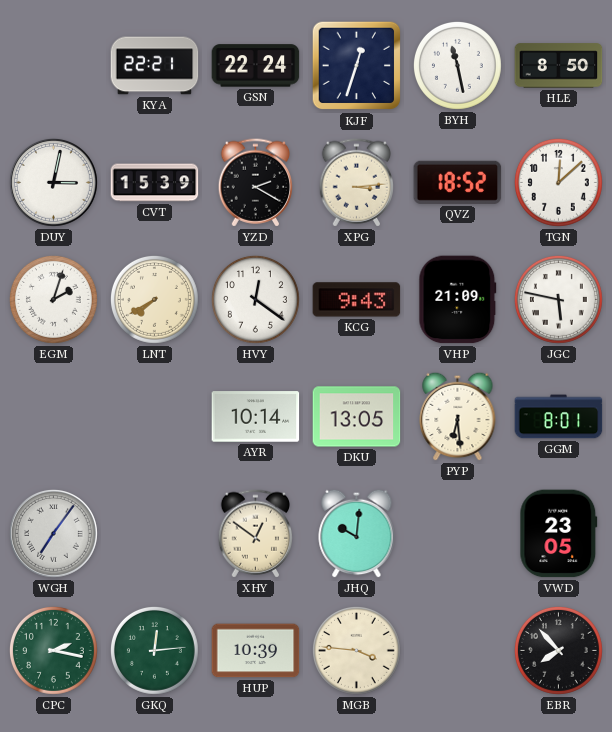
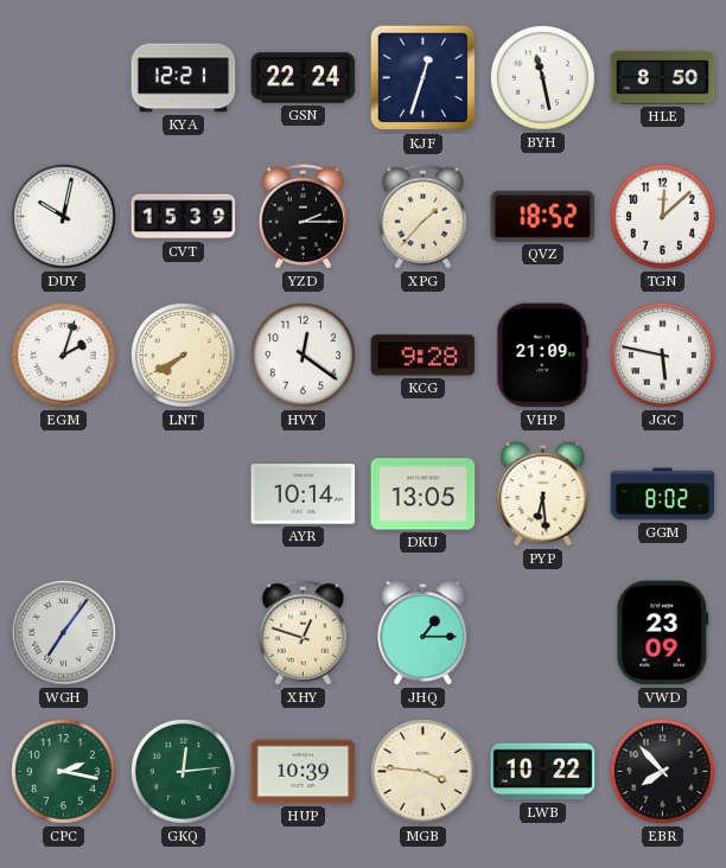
KYA: 22:21 -> 12:21 (184, 78)
DUY: 3:02 -> 10:02 (63, 216)
YZD: 2:20 -> 2:15 (304, 217)
XPG: 3:14 -> 1:37 (423, 217)
KCG: 9:43 -> 9:28 (423, 356)
GGM: 8:01 -> 8:02 (663, 494)
XHY: 12:51 -> 12:48 (304, 633)
JHQ: 10:01 -> 1:15 (423, 632)
VWD: 23:05 -> 23:09 (663, 633)
LWB: none -> 10:22 (543, 772)
